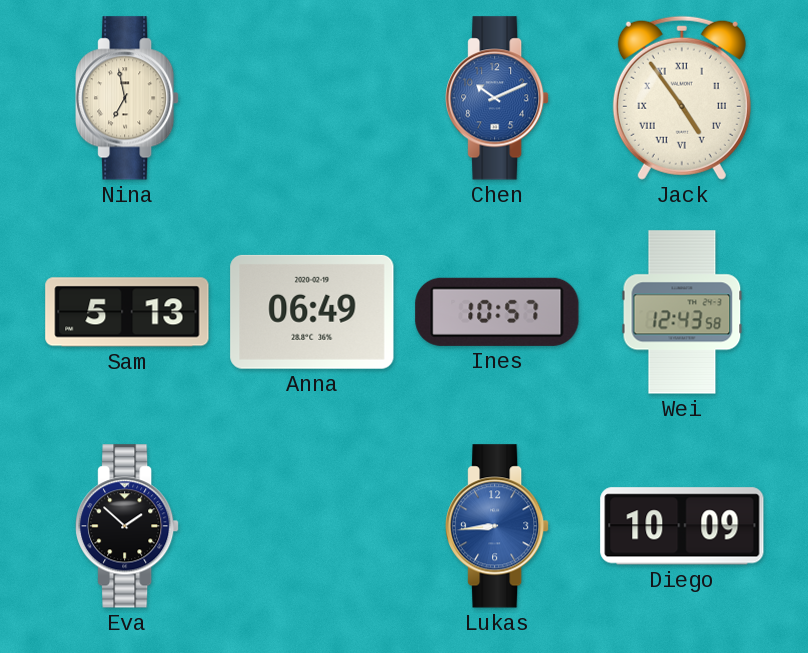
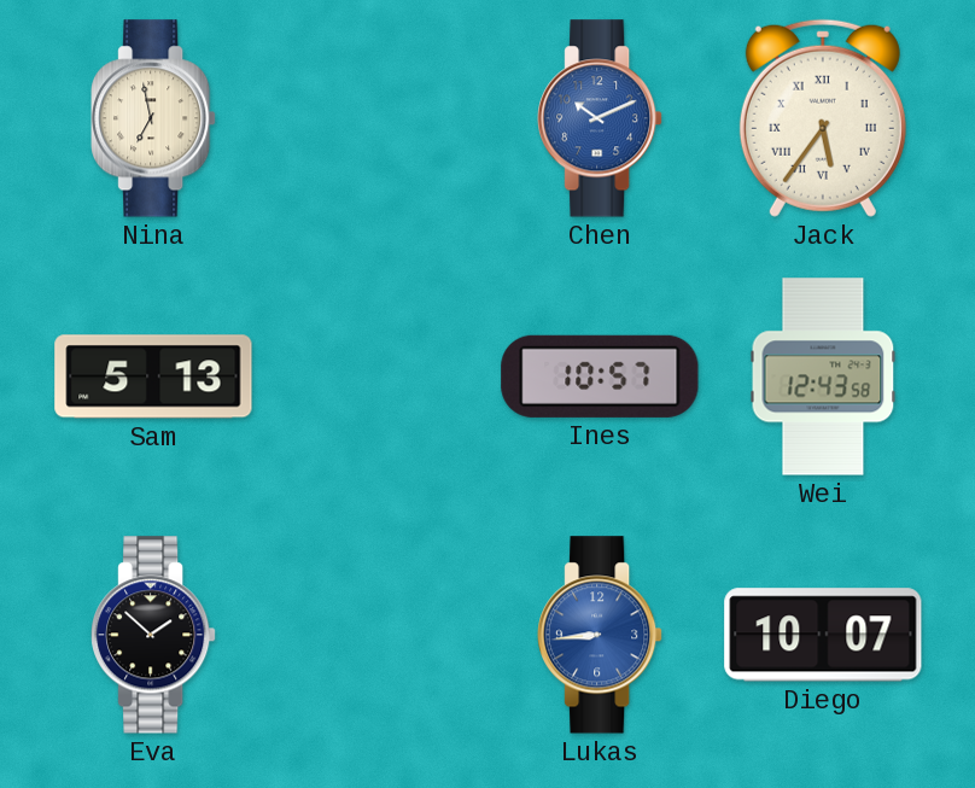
Jack: 4:54 -> 5:36 (823, 118)
Anna: 06:49 -> none (312, 312)
Diego: 10:09 -> 10:07 (823, 635)
